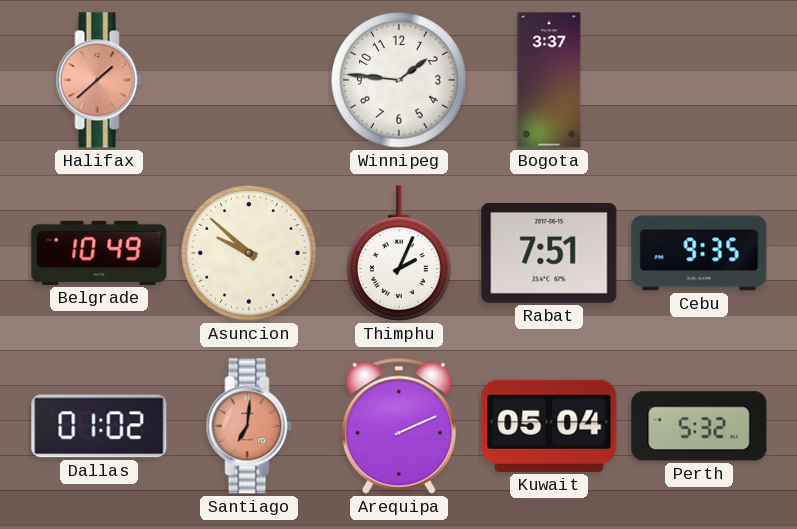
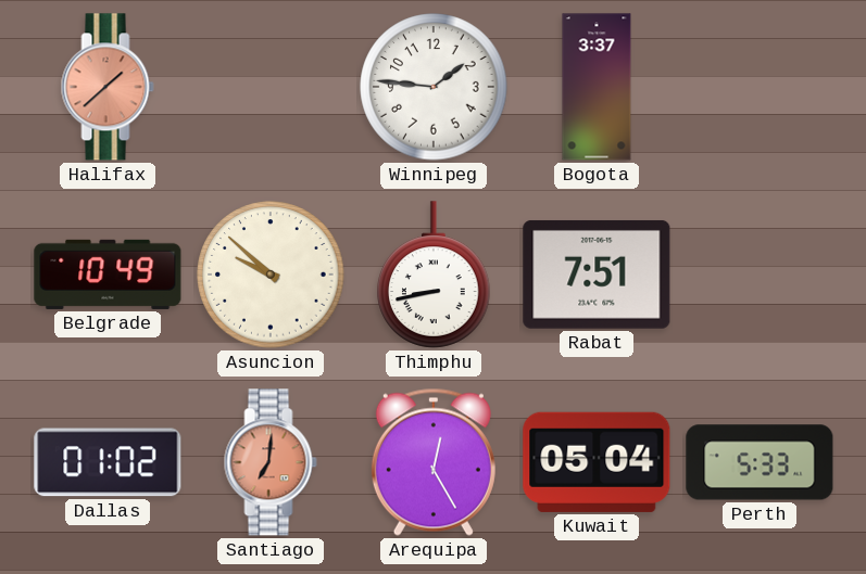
Thimphu: 2:04 -> 8:43 (434, 275)
Cebu: 9:35 -> none (699, 253)
Arequipa: 2:11 -> 12:25 (434, 462)
Perth: 5:32 -> 5:33 (760, 462)
